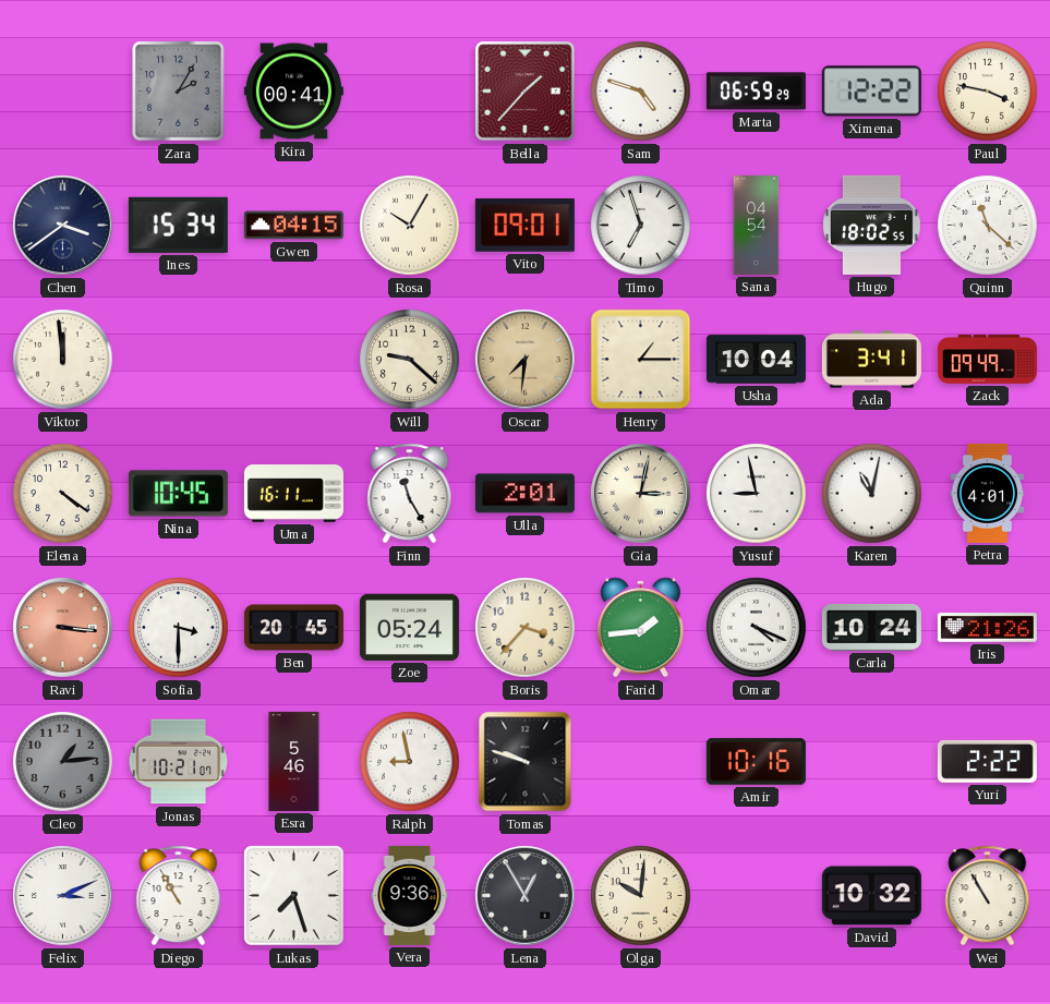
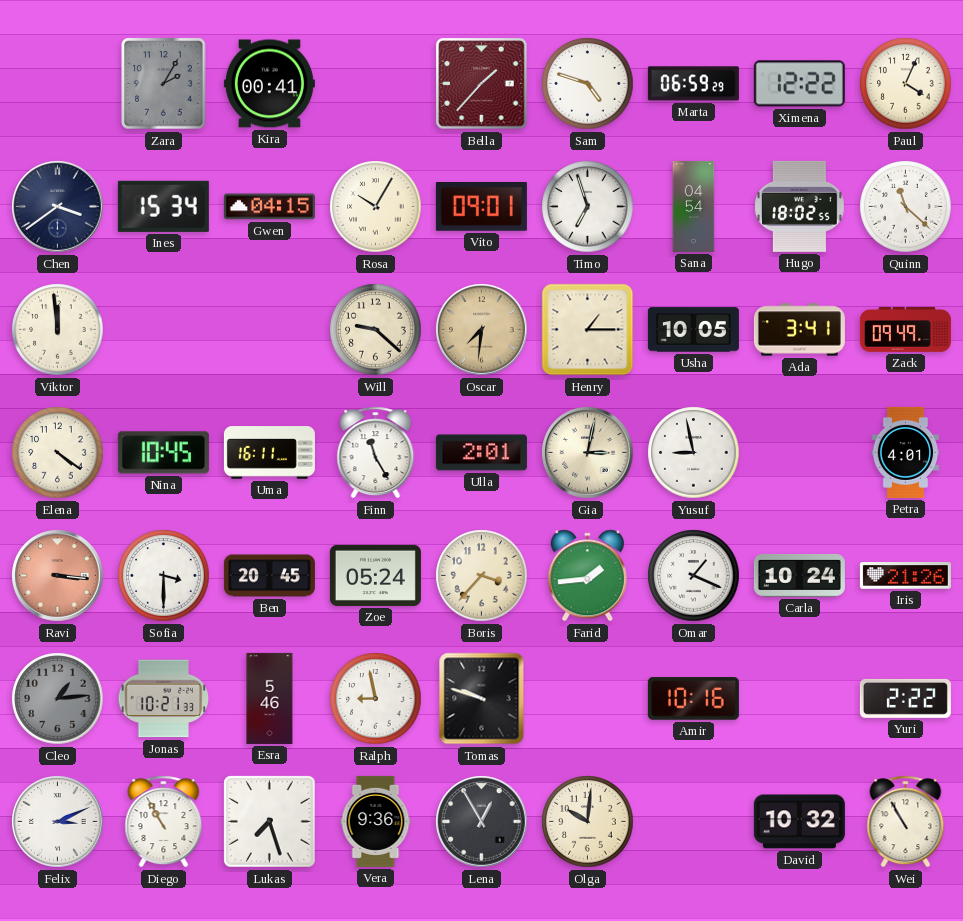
Paul: 3:47 -> 4:04 (906, 84)
Usha: 10:04 -> 10:05 (693, 330)
Karen: 11:02 -> none (872, 494)
Omar: 4:19 -> 1:19 (694, 576)
Jonas: 10:21:07 -> 10:21:33 (164, 699)
